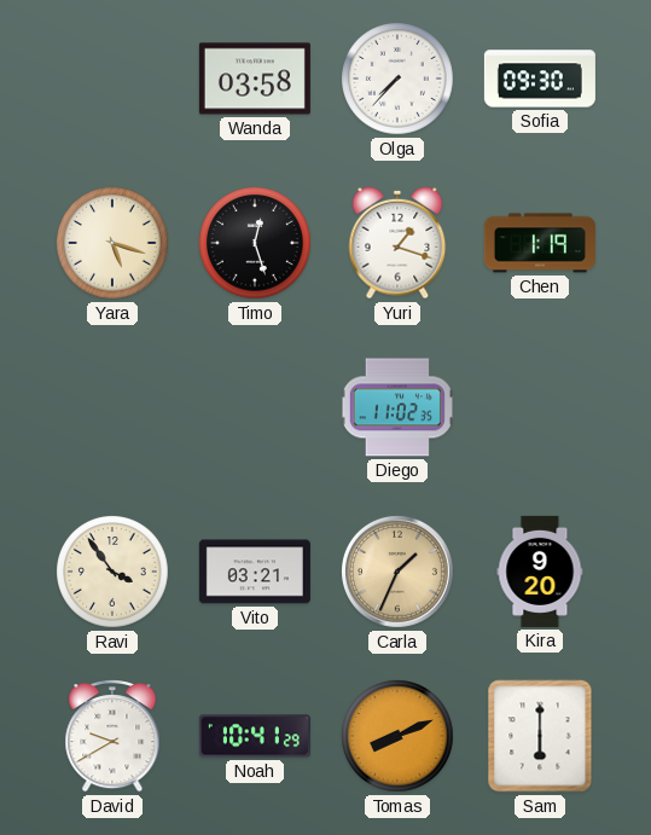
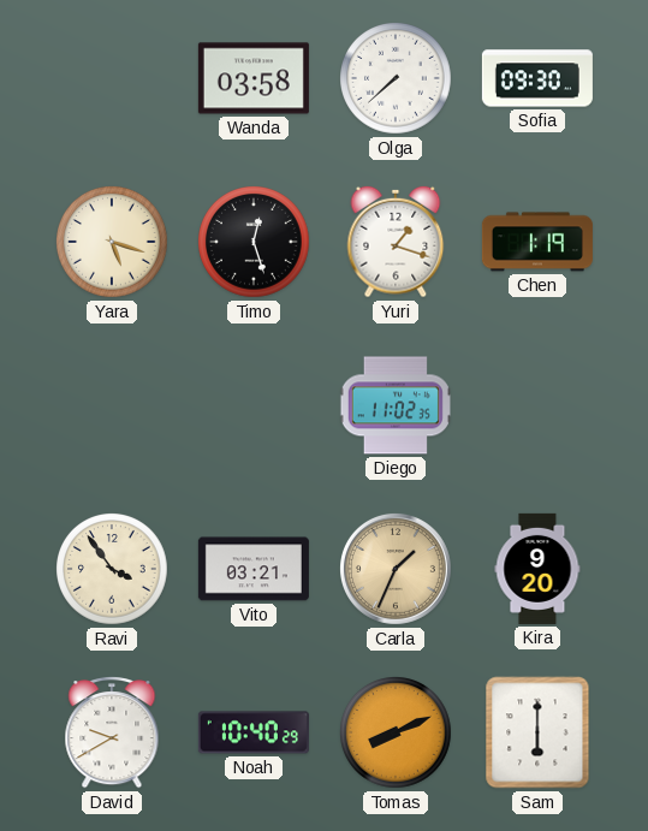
Olga: 7:37 -> 7:38 (396, 78)
Noah: 10:41 -> 10:40 (254, 732)
